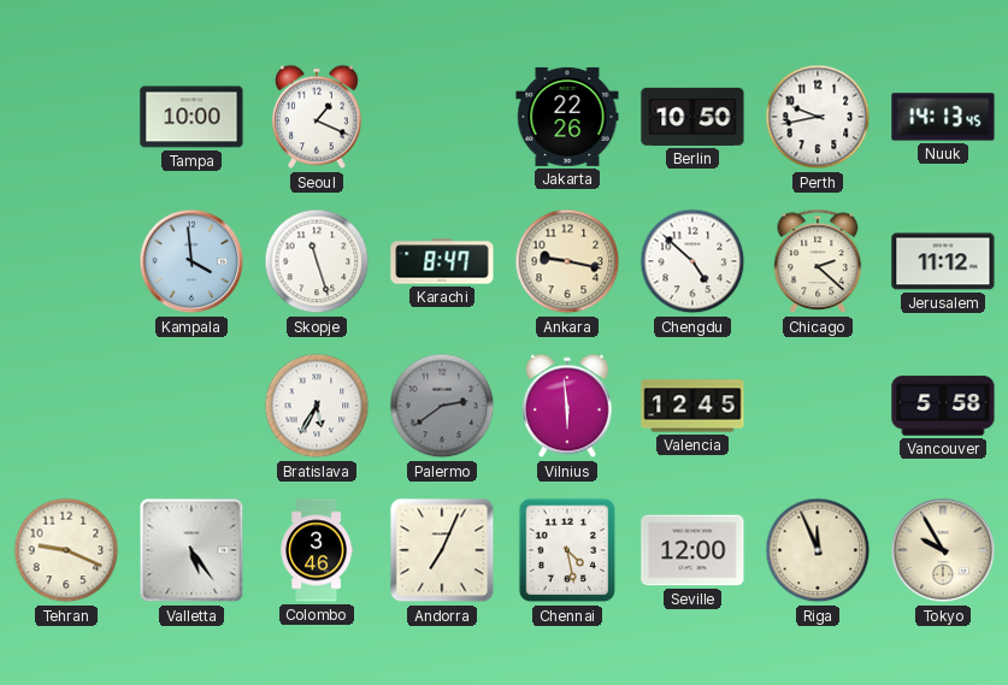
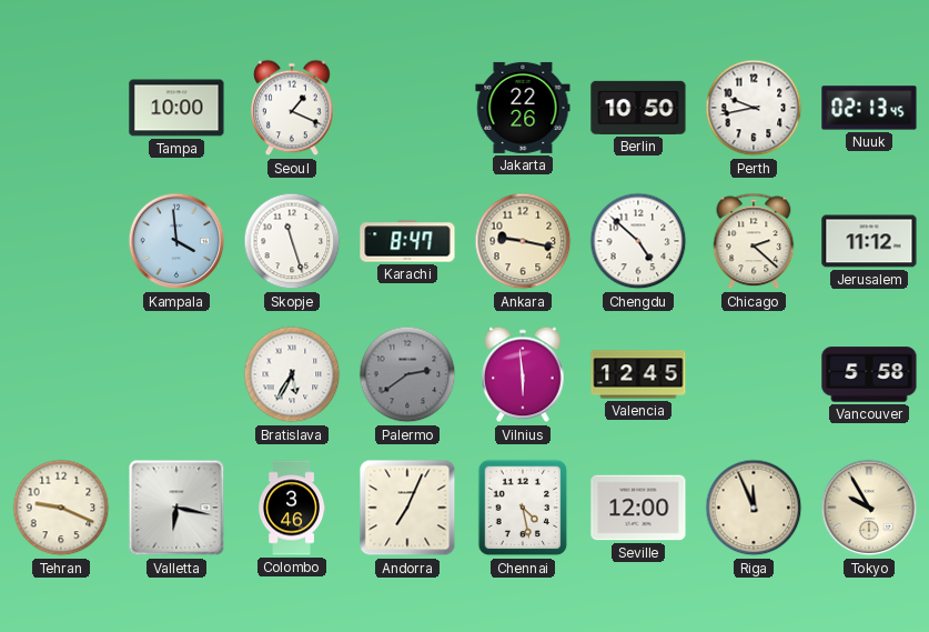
Nuuk: 14:13 -> 02:13 (869, 108)
Valletta: 5:24 -> 6:17 (176, 508)
